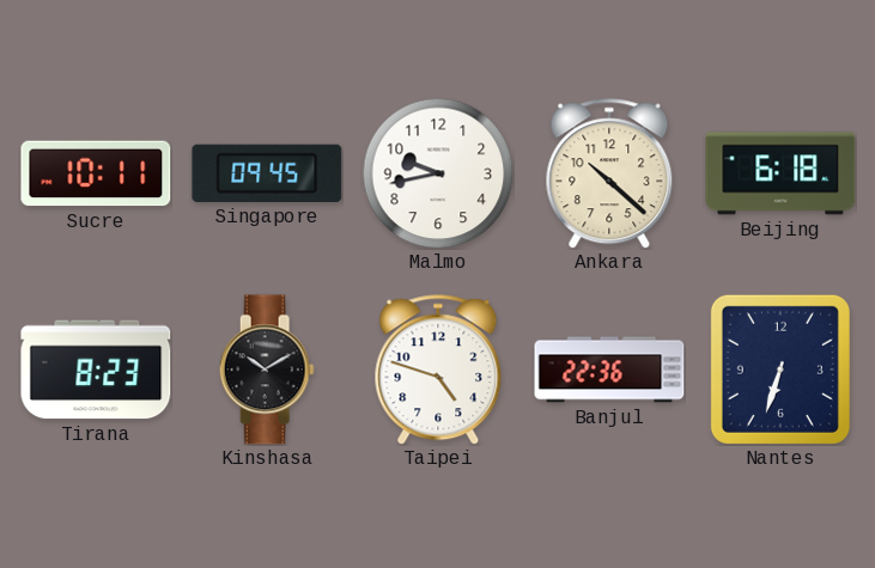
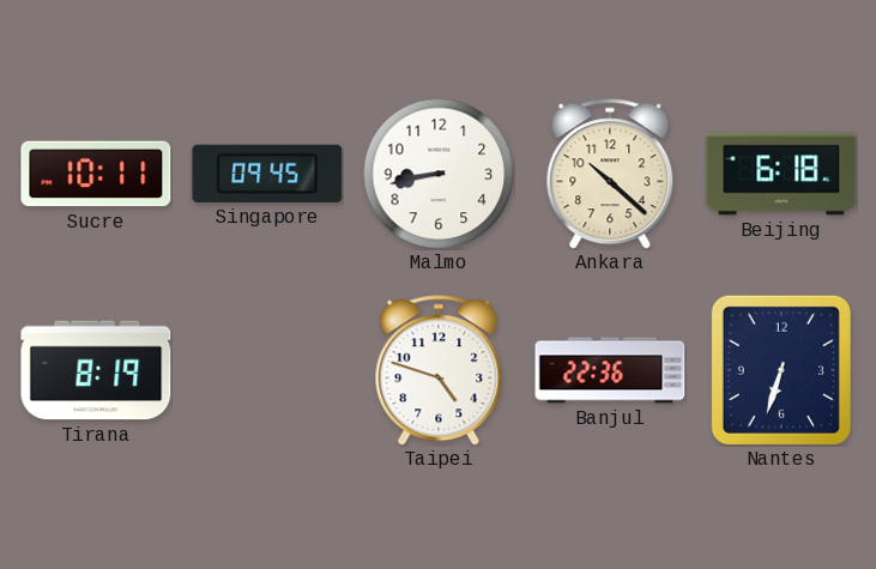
Malmo: 9:43 -> 8:43 (439, 174)
Tirana: 8:23 -> 8:19 (96, 370)
Kinshasa: 10:10 -> none (267, 369)
